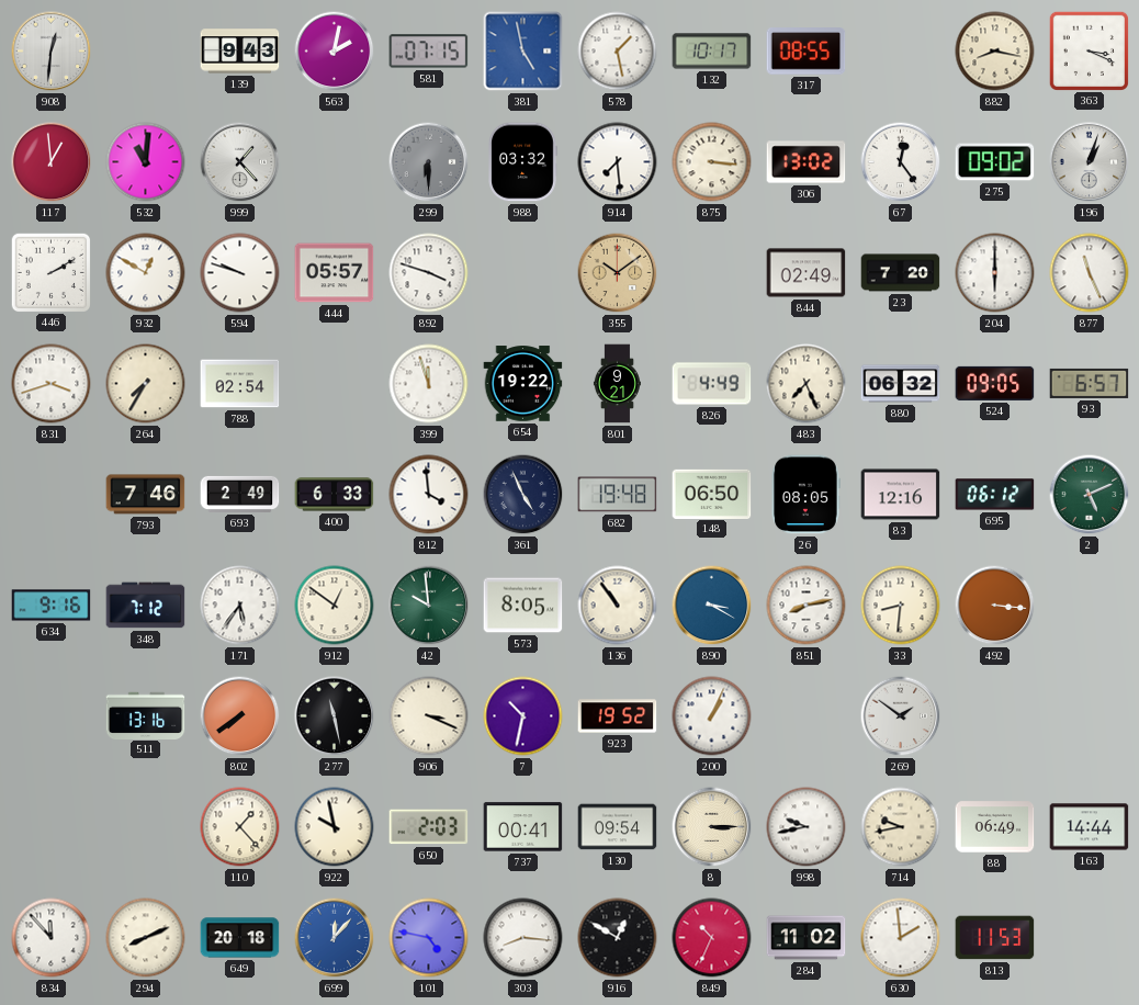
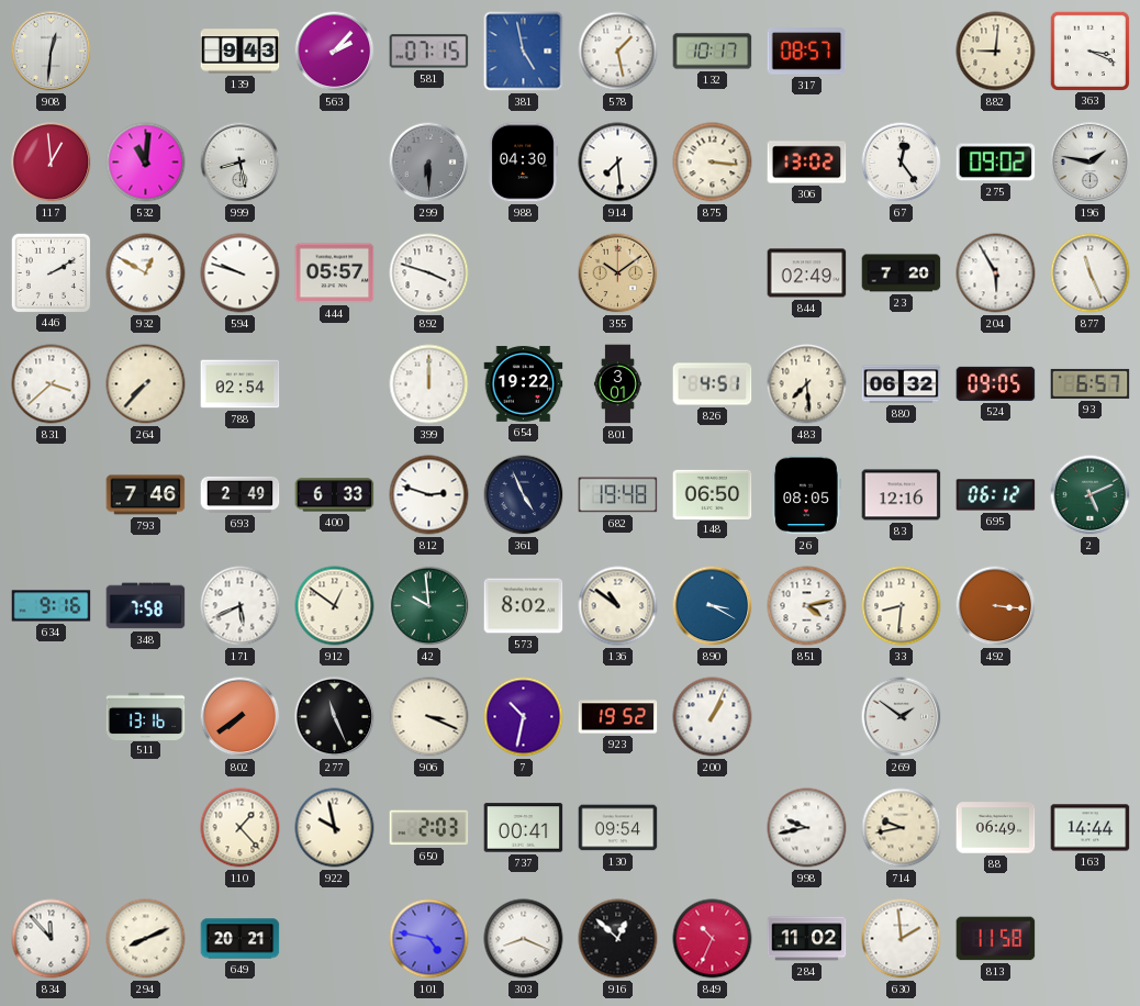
563: 2:02 -> 2:07 (335, 52)
317: 08:55 -> 08:57 (807, 52)
882: 8:17 -> 9:01 (996, 52)
999: 1:23 -> 8:28 (241, 163)
988: 03:32 -> 04:30 (523, 163)
196: 1:03 -> 1:47 (1091, 163)
204: 6:00 -> 5:55 (996, 273)
831: 3:42 -> 3:38 (52, 384)
264: 7:35 -> 7:37 (146, 384)
399: 11:57 -> 12:00 (429, 384)
801: 9:21 -> 3:01 (617, 384)
826: 4:49 -> 4:51 (713, 384)
483: 7:26 -> 7:29 (807, 384)
812: 3:59 -> 2:48 (429, 495)
348: 7:12 -> 7:58 (146, 606)
171: 5:36 -> 5:41 (241, 606)
573: 8:05 -> 8:02 (524, 606)
136: 10:54 -> 10:51 (618, 606)
851: 8:13 -> 4:13 (807, 606)
277: 11:28 -> 11:26 (335, 717)
8: 3:15 -> none (712, 827)
649: 20:18 -> 20:21 (241, 939)
699: 12:07 -> none (335, 938)
303: 8:16 -> 8:19 (524, 939)
916: 12:50 -> 12:52 (618, 939)
813: 11:53 -> 11:58 (996, 939)
